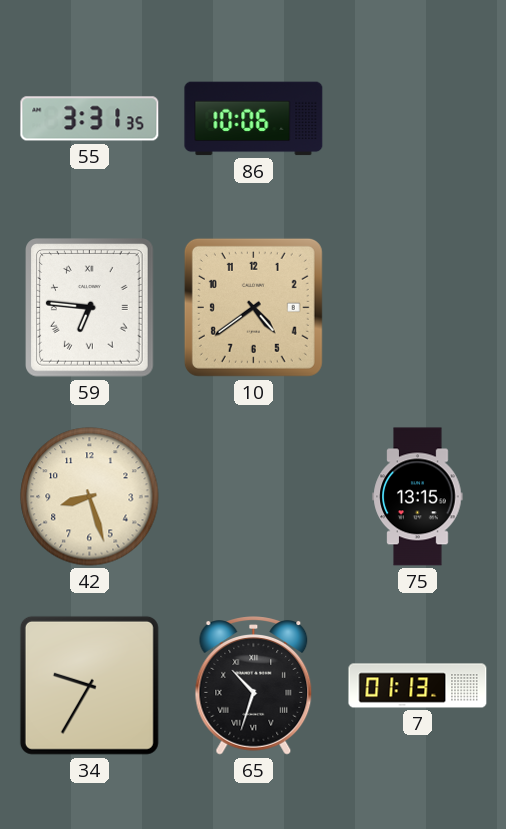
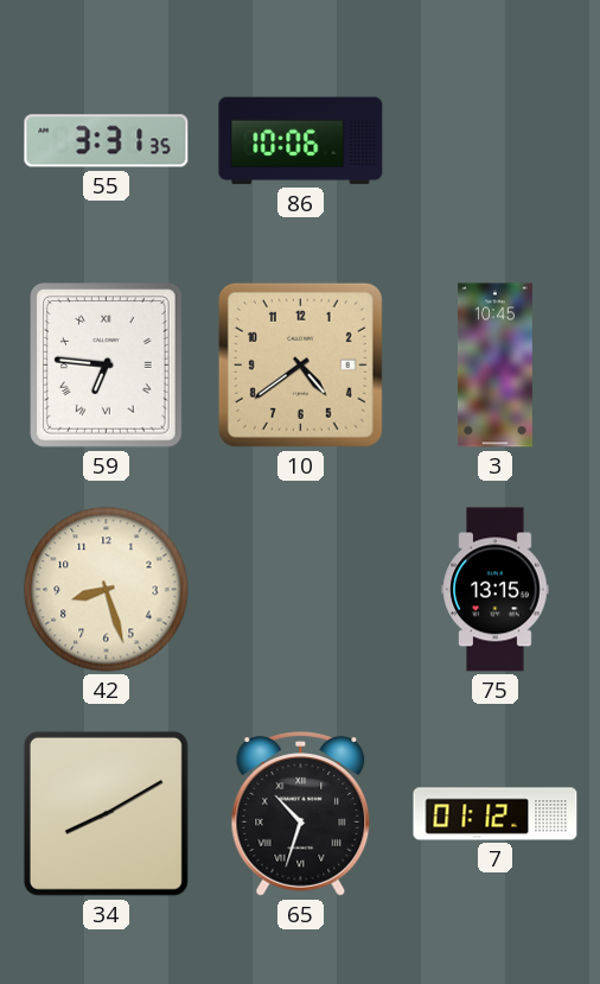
3: none -> 10:45 (494, 366)
34: 9:35 -> 8:10 (106, 813)
7: 01:13 -> 01:12 (496, 814)
